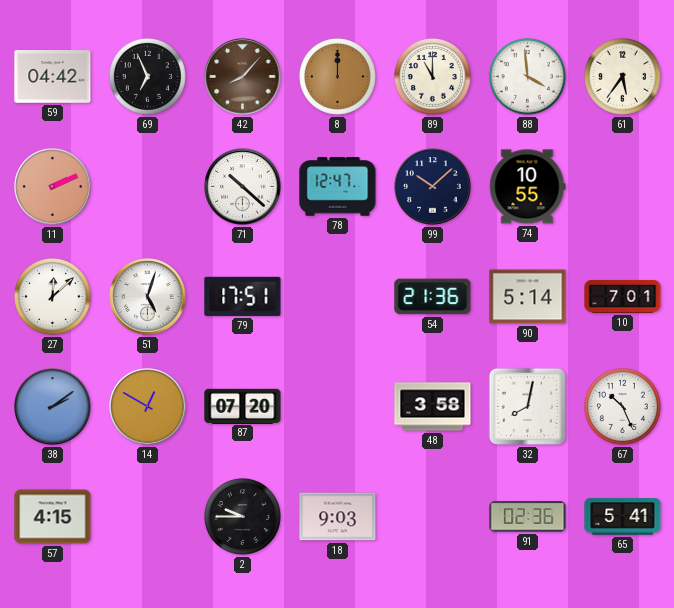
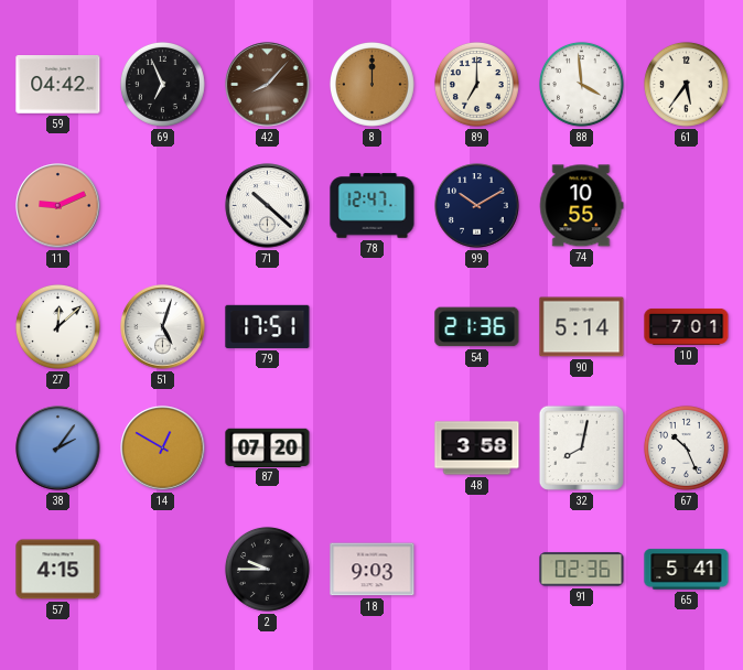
89: 11:00 -> 7:00 (476, 84)
11: 2:11 -> 9:11 (58, 206)
99: 10:08 -> 10:10 (477, 206)
38: 2:09 -> 2:06 (58, 449)
